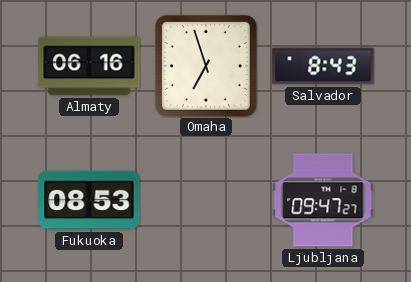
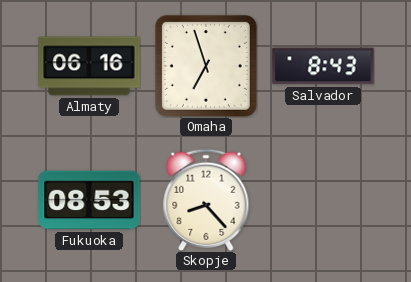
Skopje: none -> 8:23 (206, 200)
Ljubljana: 09:47 -> none (323, 200)
